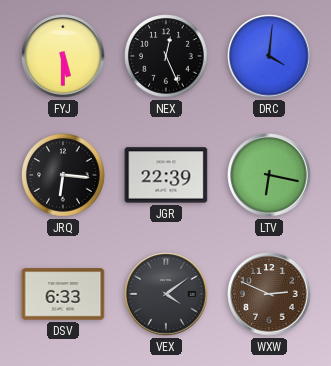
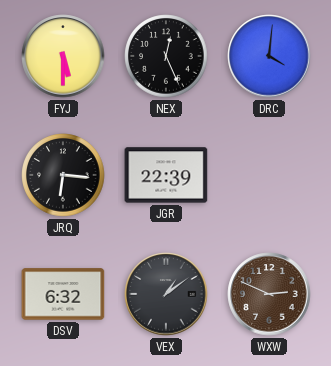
LTV: 6:17 -> none (269, 175)
DSV: 6:33 -> 6:32 (63, 294)
VEX: 4:09 -> 1:09 (166, 294)
